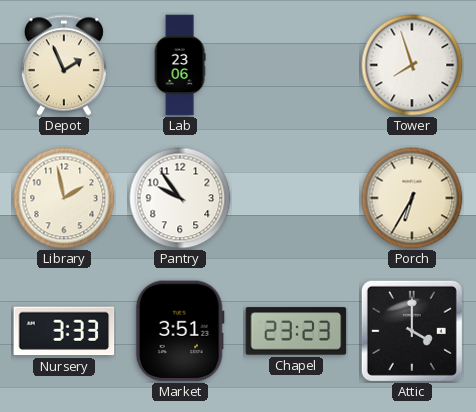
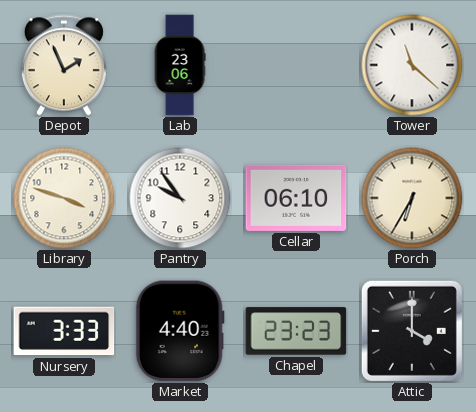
Tower: 7:57 -> 11:22 (412, 65)
Library: 1:58 -> 3:48 (64, 198)
Cellar: none -> 06:10 (296, 198)
Market: 3:51 -> 4:40 (180, 331)
